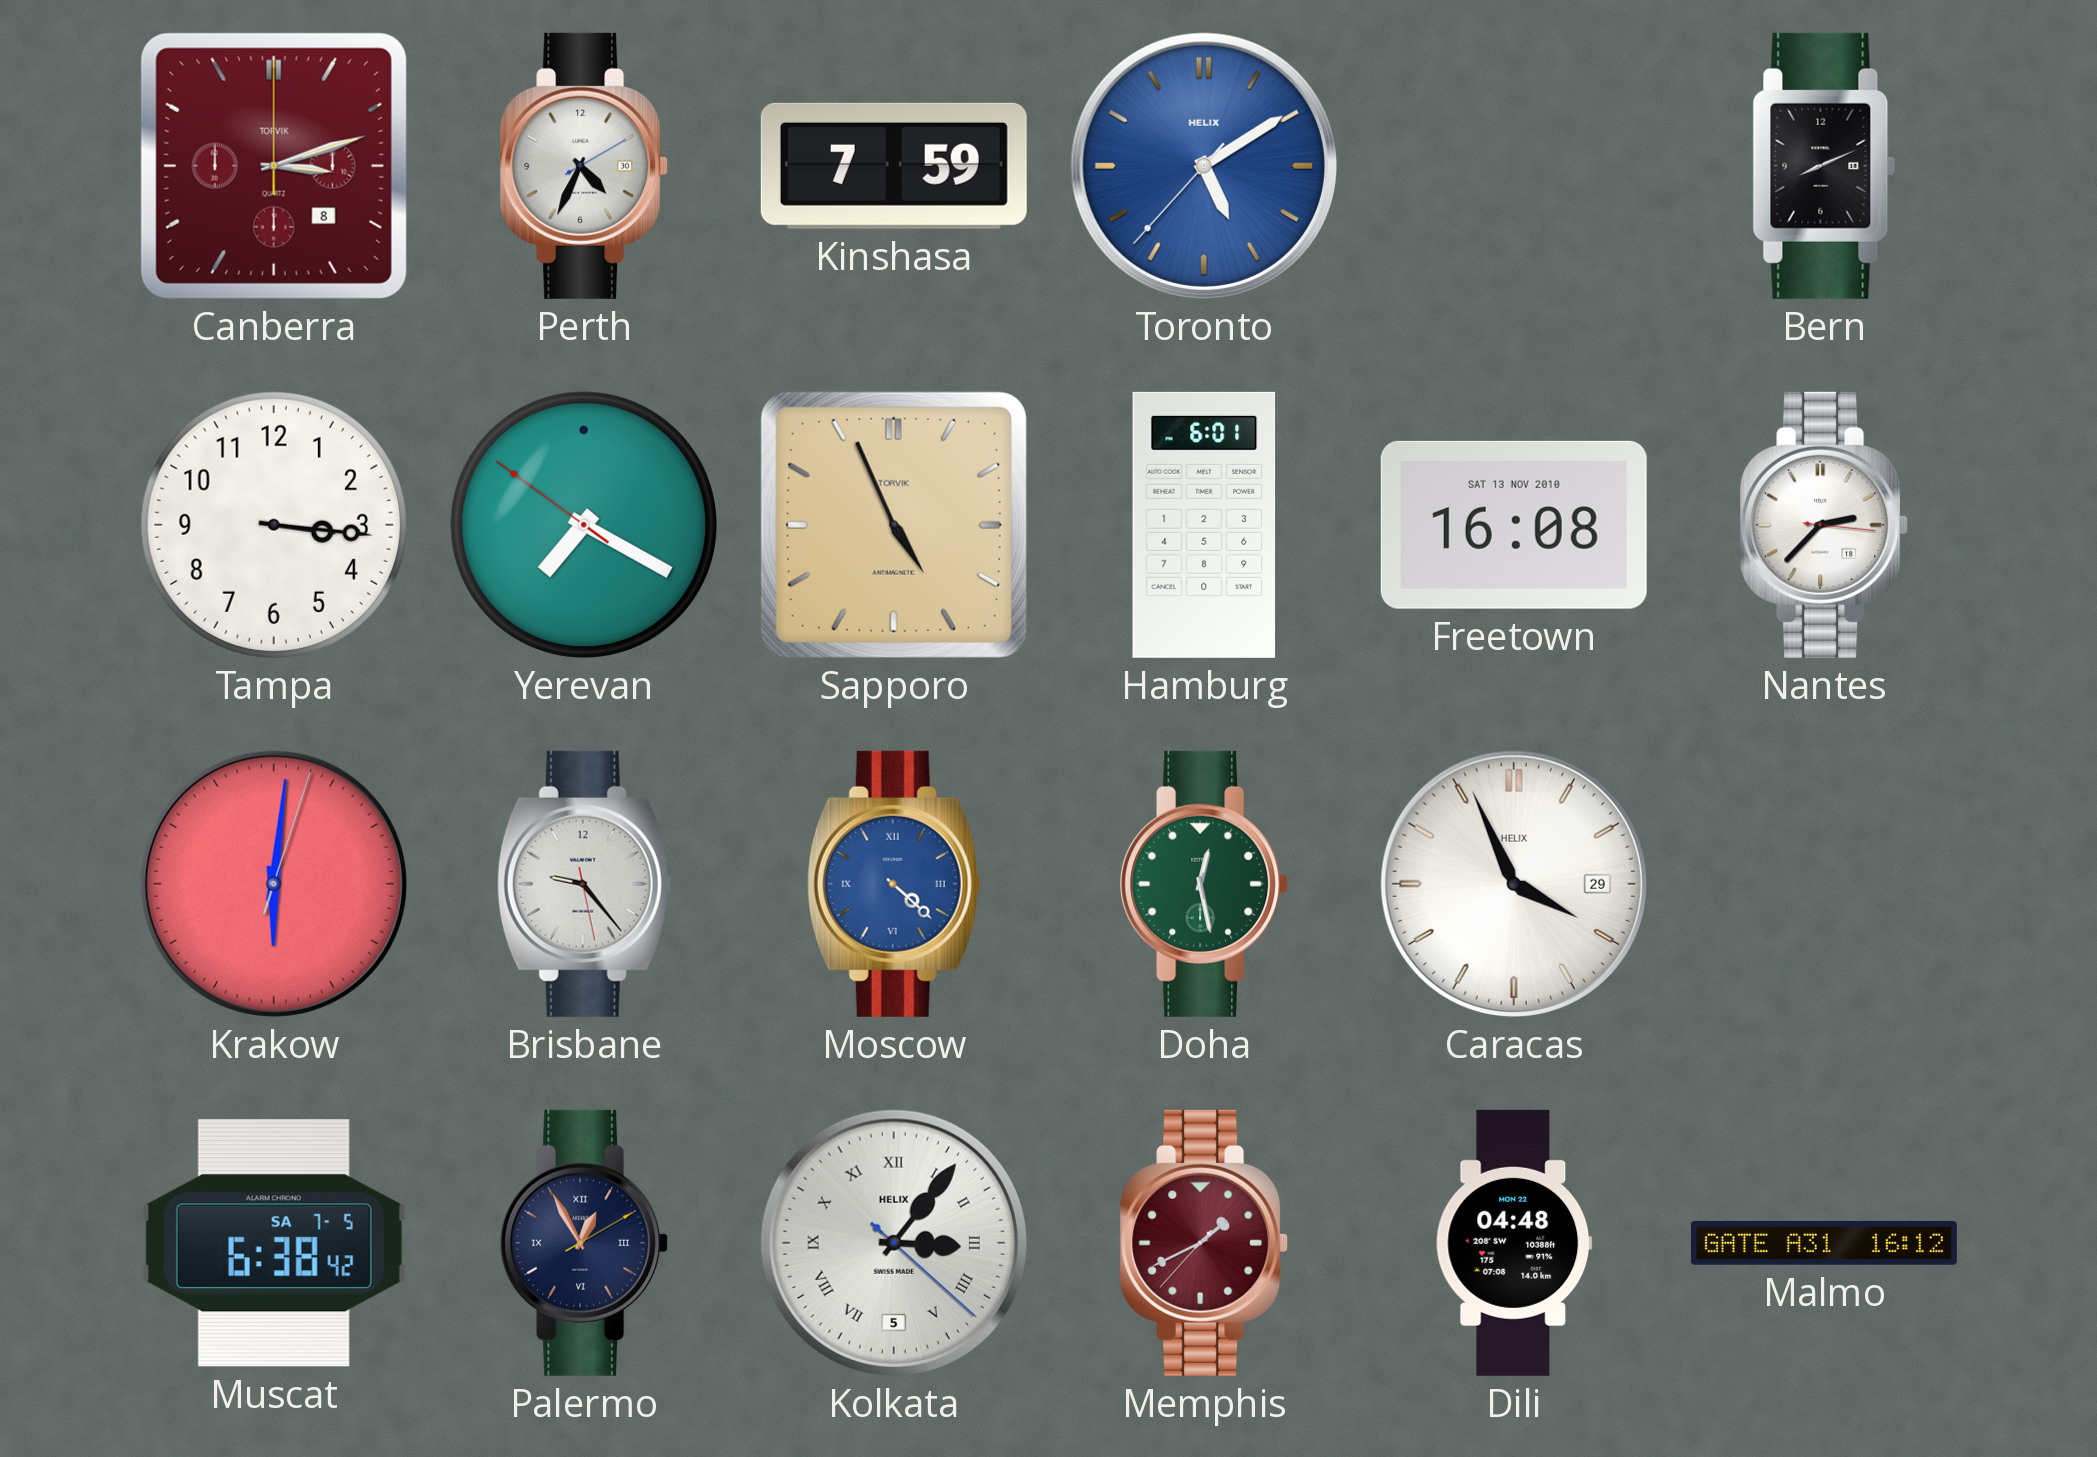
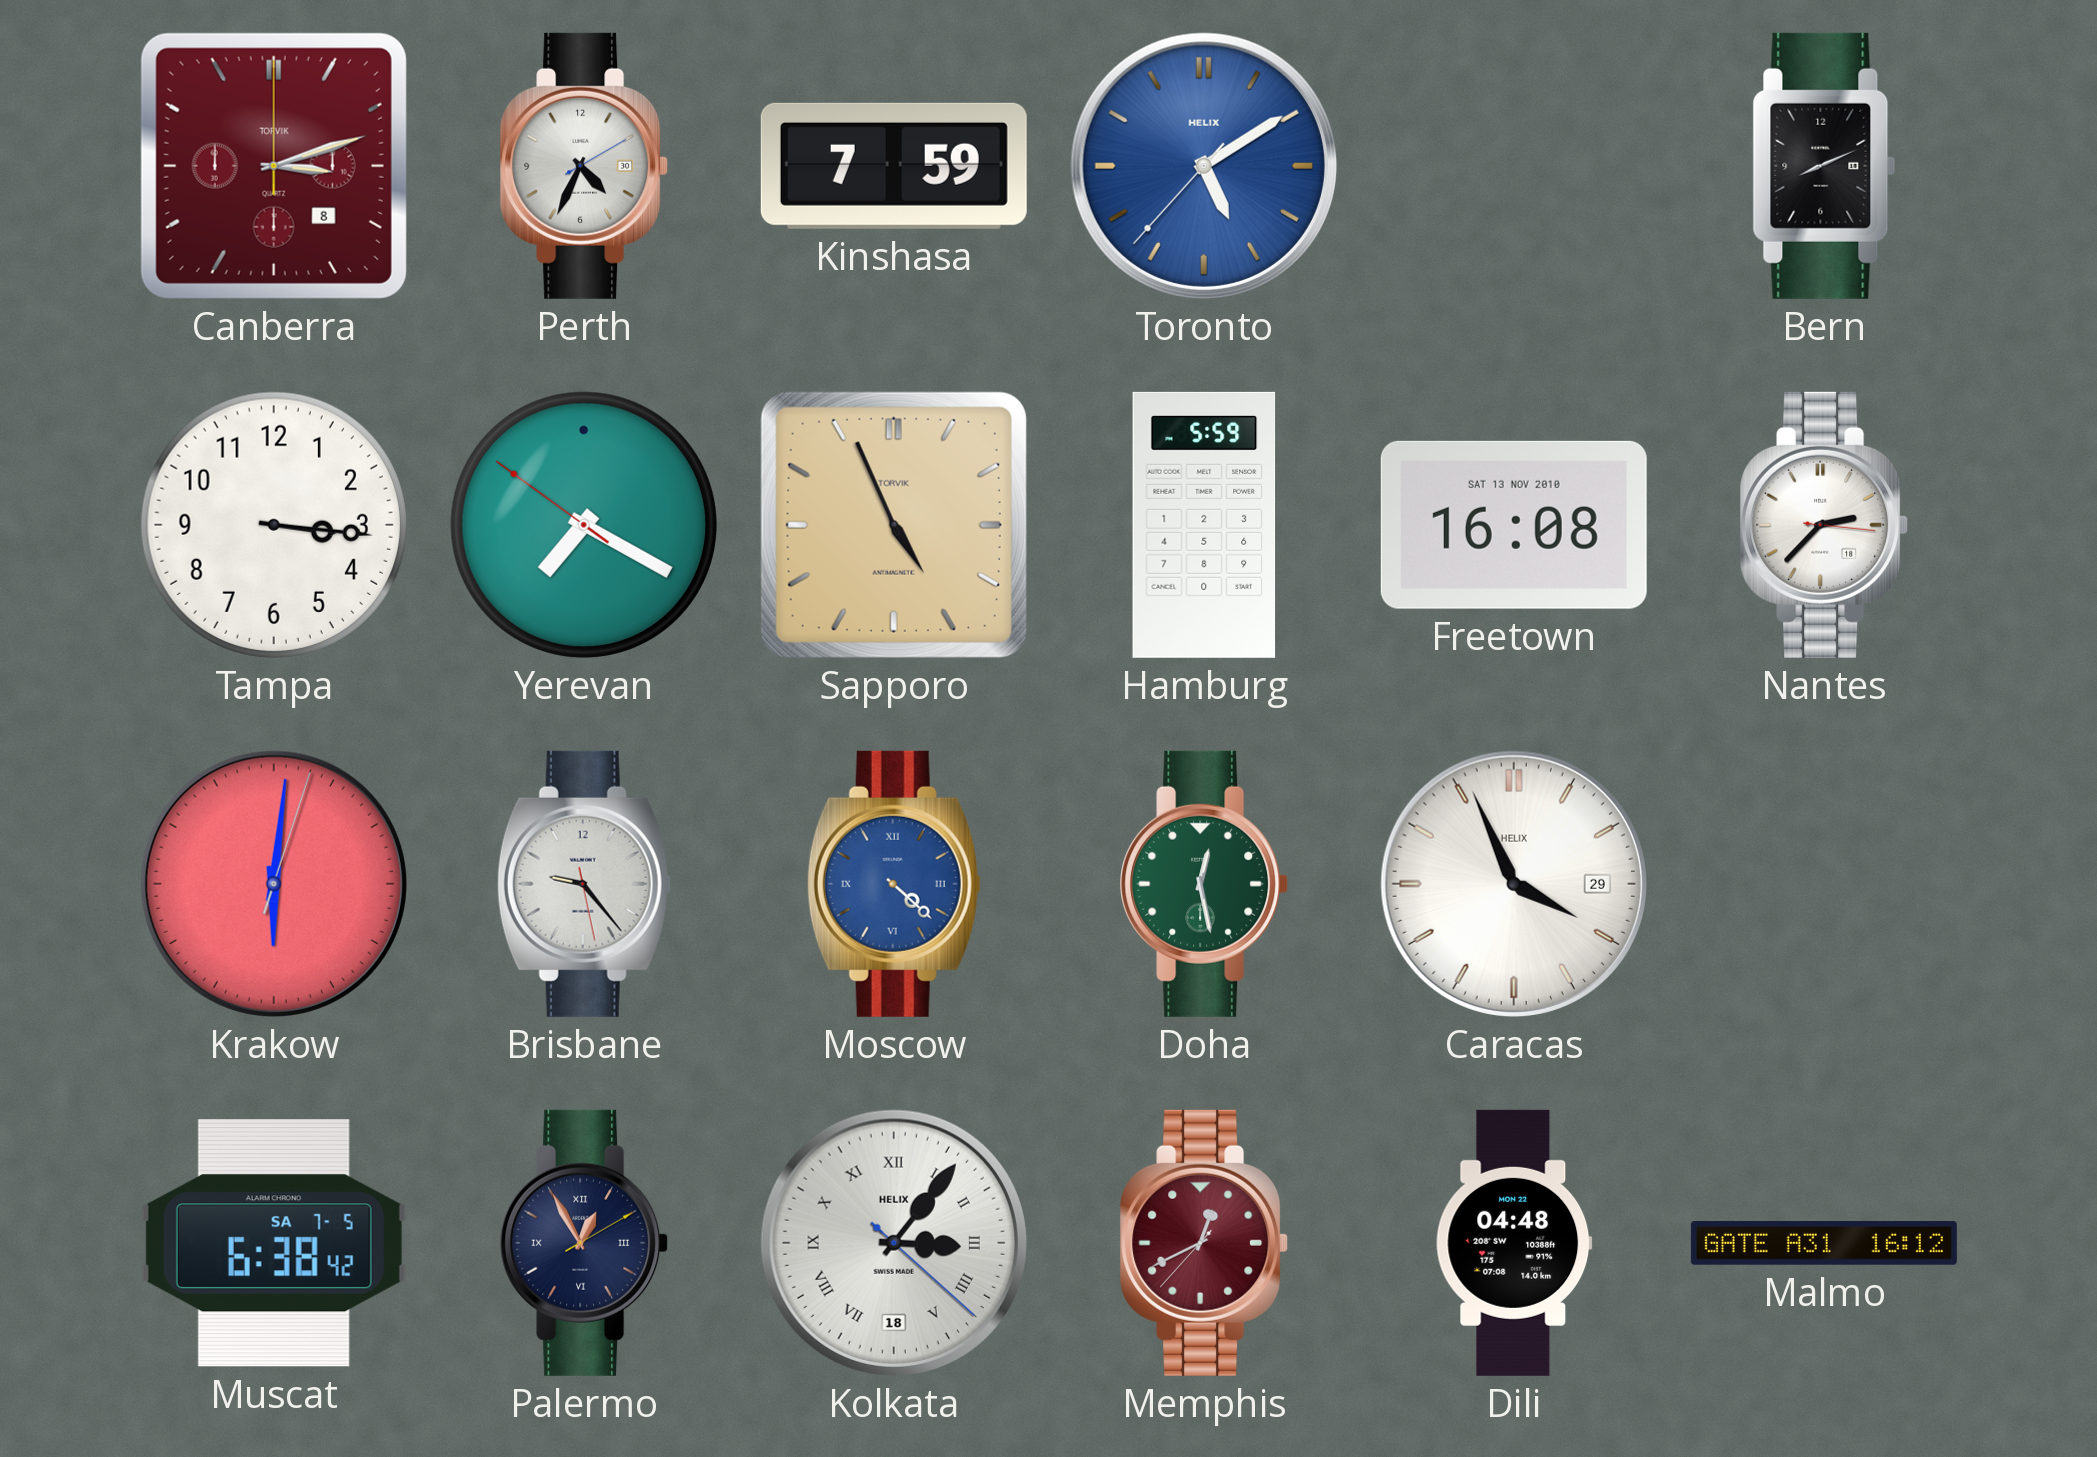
Hamburg: 6:01 -> 5:59 (1204, 525)
Kolkata date: 5 -> 18 (894, 1243)
Memphis: 1:40 -> 12:40 (1204, 1243)
